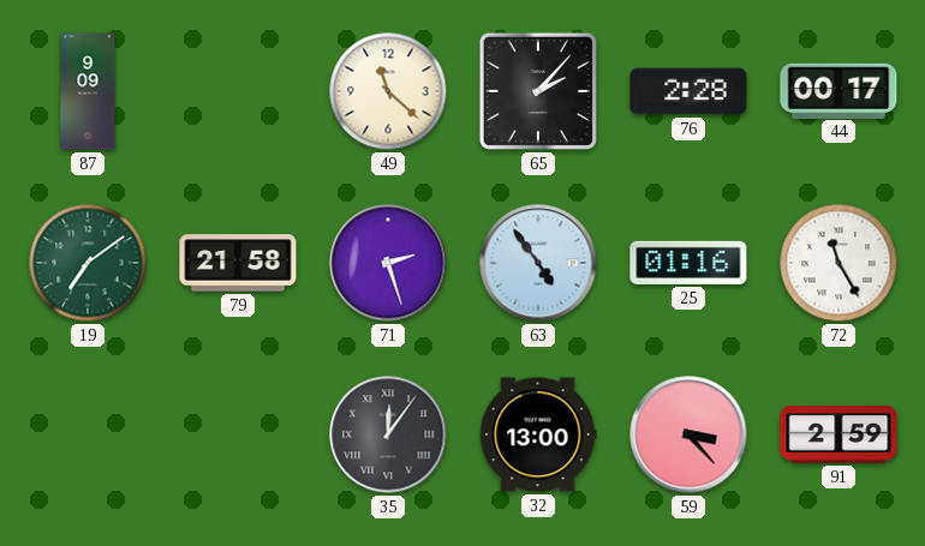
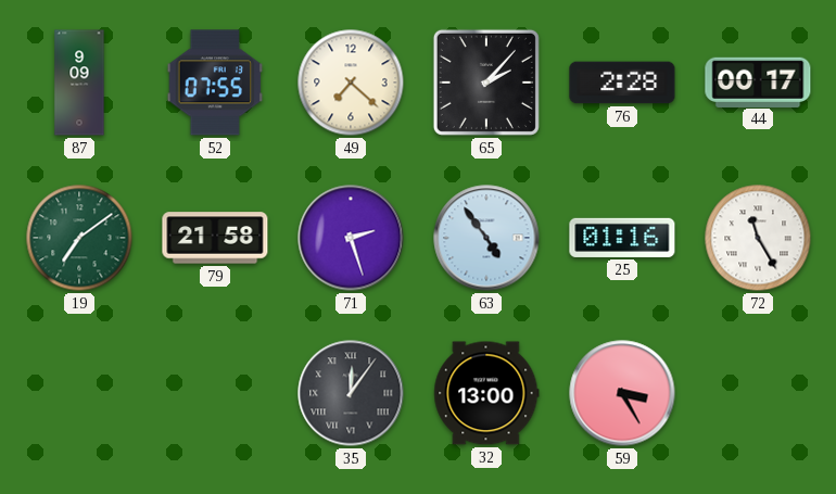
52: none -> 07:55 (215, 83)
49: 11:22 -> 7:22 (351, 83)
59: 3:23 -> 3:25 (622, 393)
91: 2:59 -> none (839, 434)
